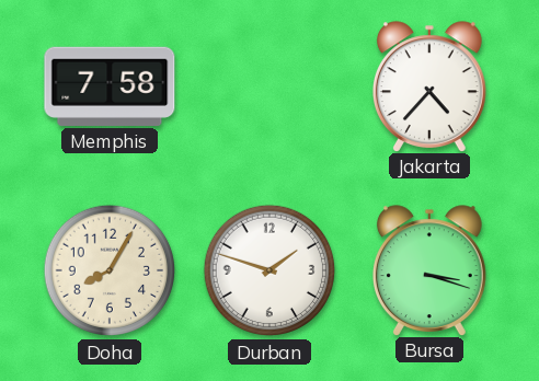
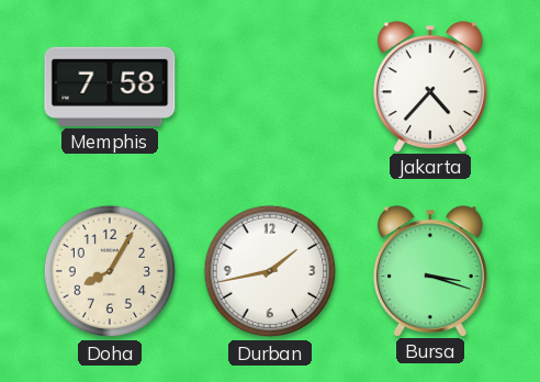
Durban: 1:48 -> 1:43 (270, 271)
